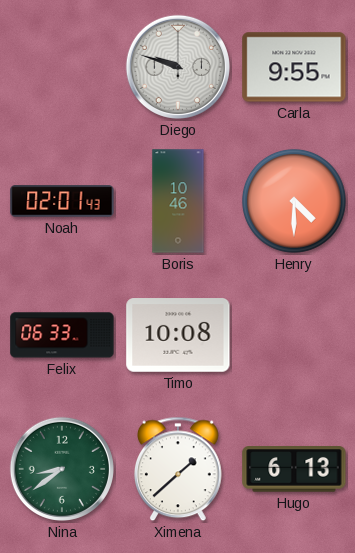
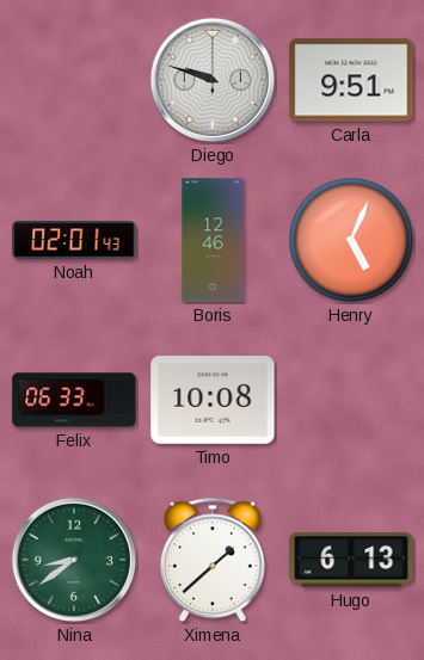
Carla: 9:55 -> 9:51 (351, 80)
Boris: 10:46 -> 12:46 (213, 240)
Henry: 4:30 -> 5:04 (351, 240)
